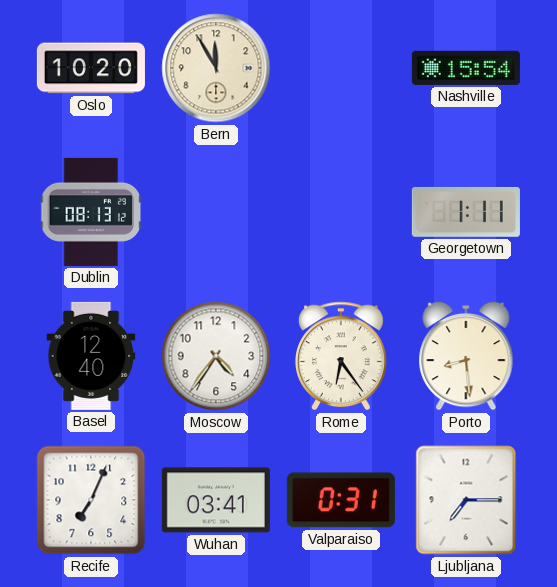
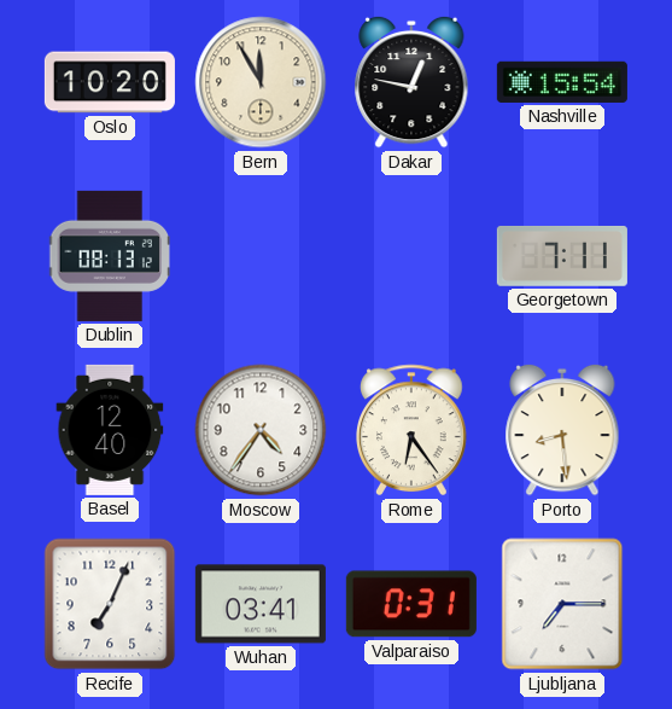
Dakar: none -> 12:47 (411, 82)
Georgetown: 1:11 -> 7:11 (562, 256)
